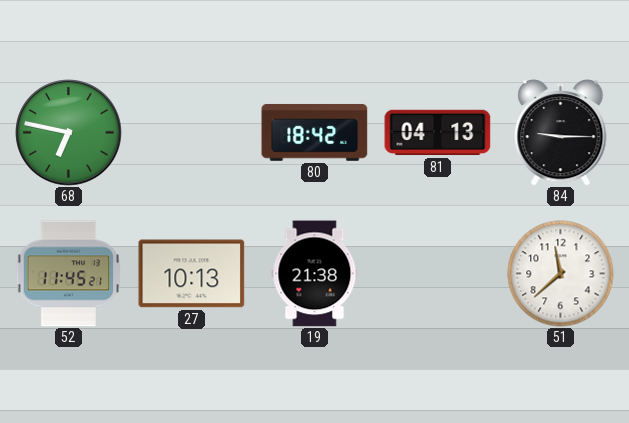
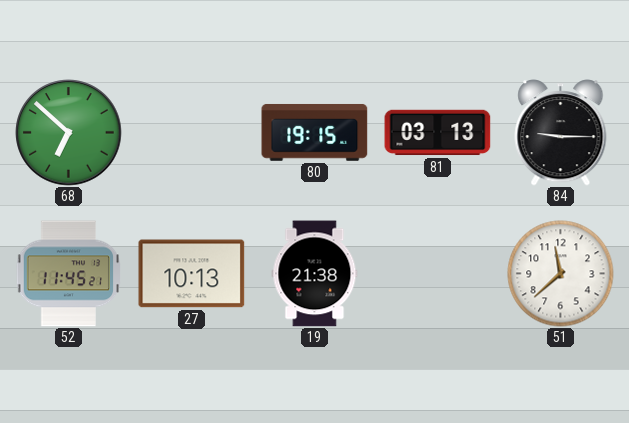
68: 6:47 -> 6:52 (69, 133)
80: 18:42 -> 19:15 (315, 132)
81: 04:13 -> 03:13 (438, 133)
